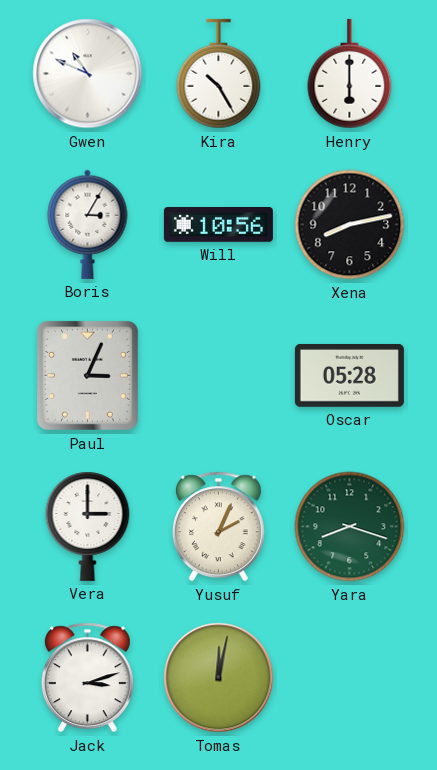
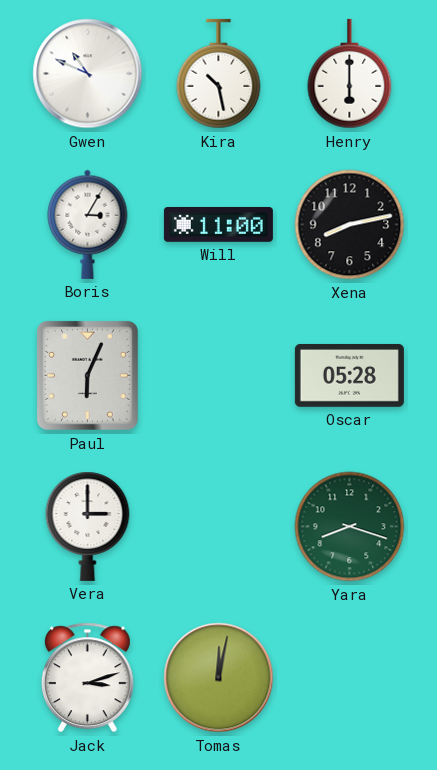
Kira: 10:25 -> 10:28 (219, 74)
Will: 10:56 -> 11:00 (218, 225)
Paul: 3:04 -> 6:04 (87, 375)
Yusuf: 2:04 -> none (218, 527)
